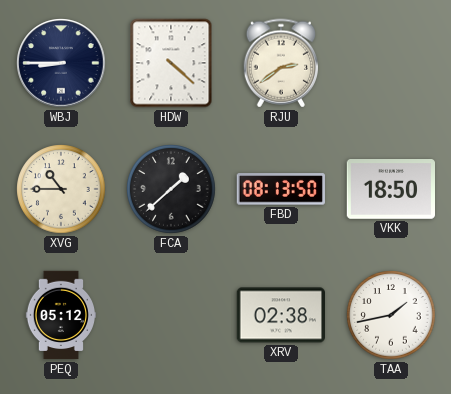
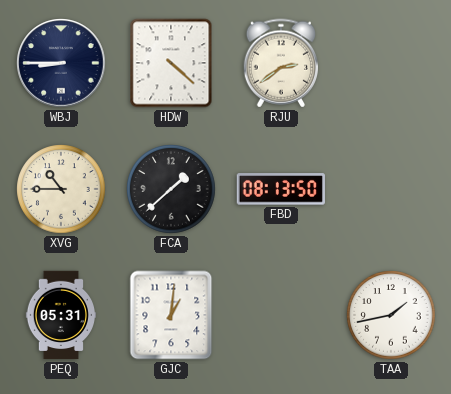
VKK: 18:50 -> none (390, 190)
PEQ: 05:12 -> 05:31 (60, 315)
GJC: none -> 1:01 (171, 315)
XRV: 02:38 -> none (280, 315)
